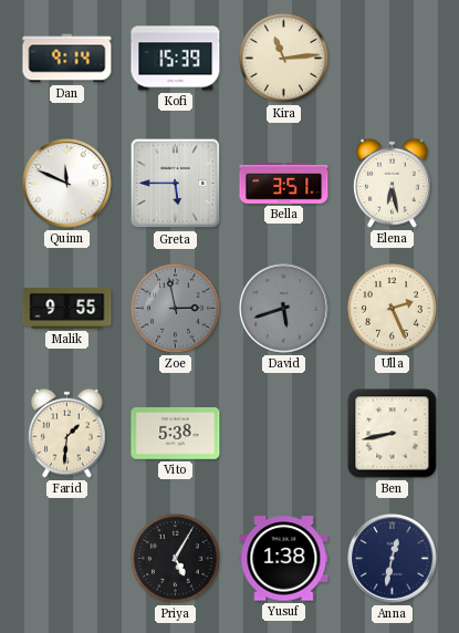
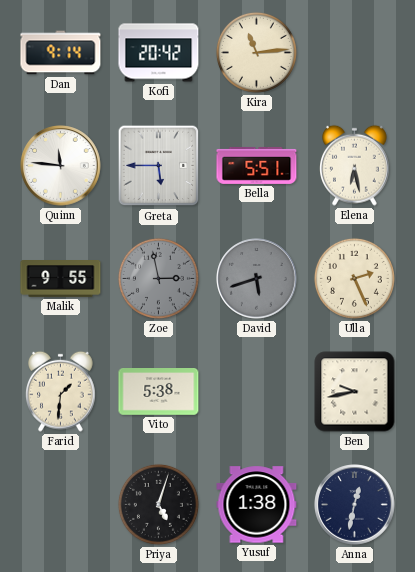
Kofi: 15:39 -> 20:42 (159, 53)
Quinn: 11:49 -> 11:46 (61, 166)
Bella: 3:51 -> 5:51 (257, 165)
Ben: 8:43 -> 9:43 (355, 392)
Priya: 5:05 -> 5:03 (158, 504)
